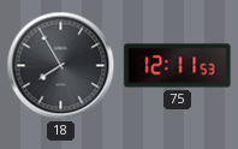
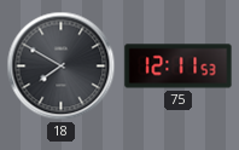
18: 7:55 -> 7:50 (62, 67)
